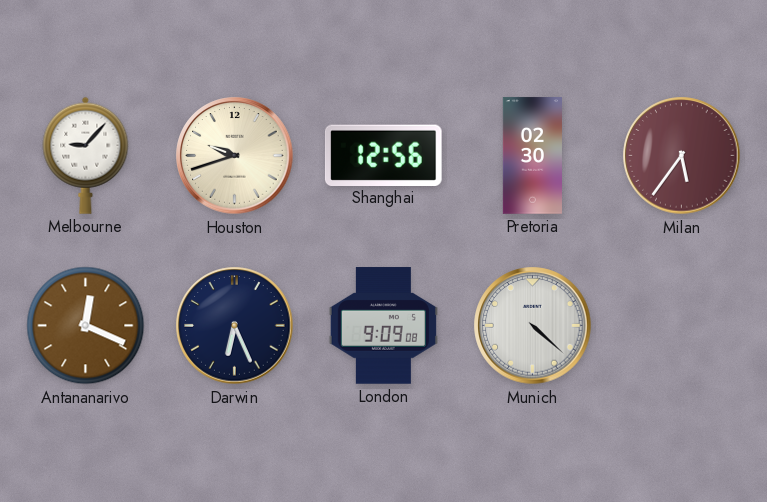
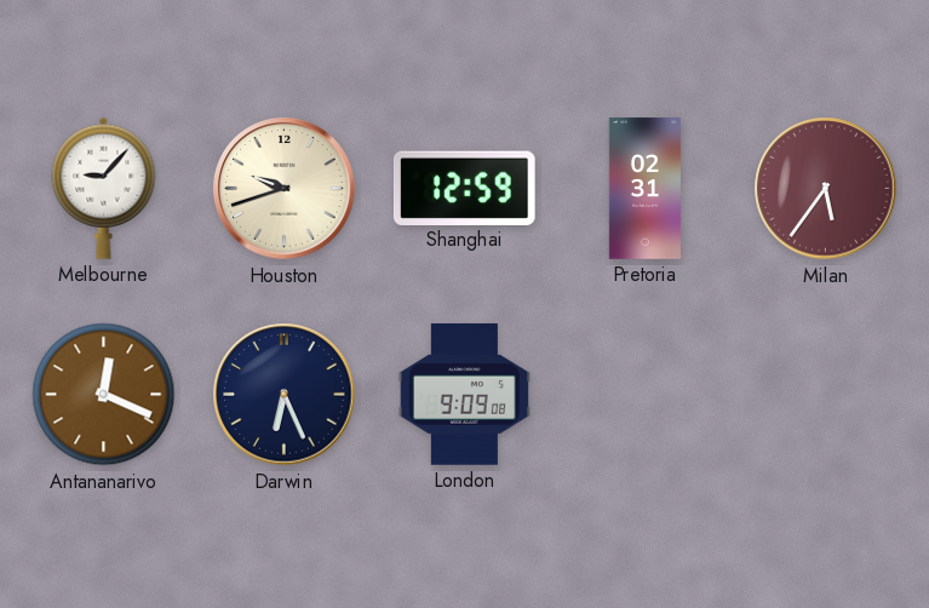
Shanghai: 12:56 -> 12:59 (464, 188)
Pretoria: 02:30 -> 02:31 (644, 189)
Munich: 4:22 -> none (533, 326)
